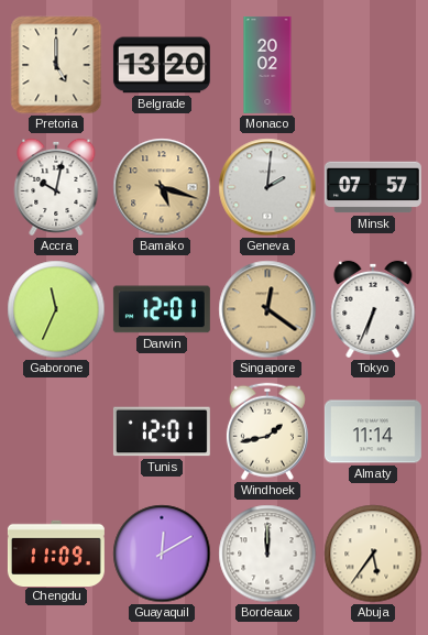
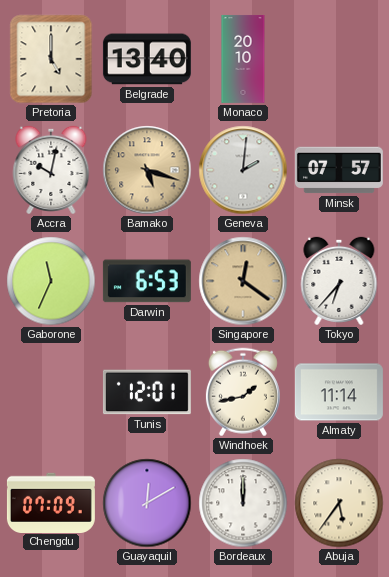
Belgrade: 13:20 -> 13:40 (147, 59)
Monaco: 20:02 -> 20:10 (243, 59)
Darwin: 12:01 -> 6:53 (147, 281)
Tokyo: 6:34 -> 6:37 (339, 281)
Chengdu: 11:09 -> 07:09 (51, 502)
